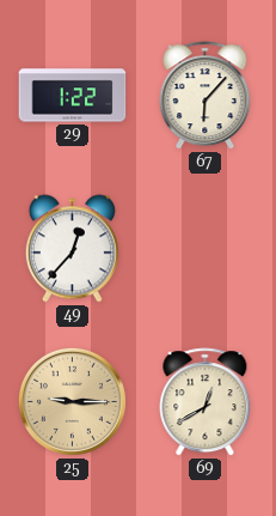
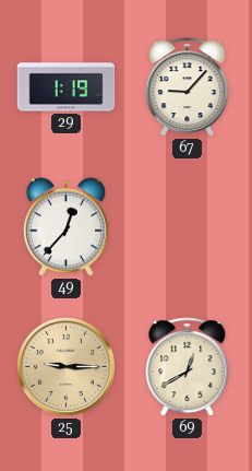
29: 1:22 -> 1:19 (67, 87)
67: 6:07 -> 9:07 (188, 87)
